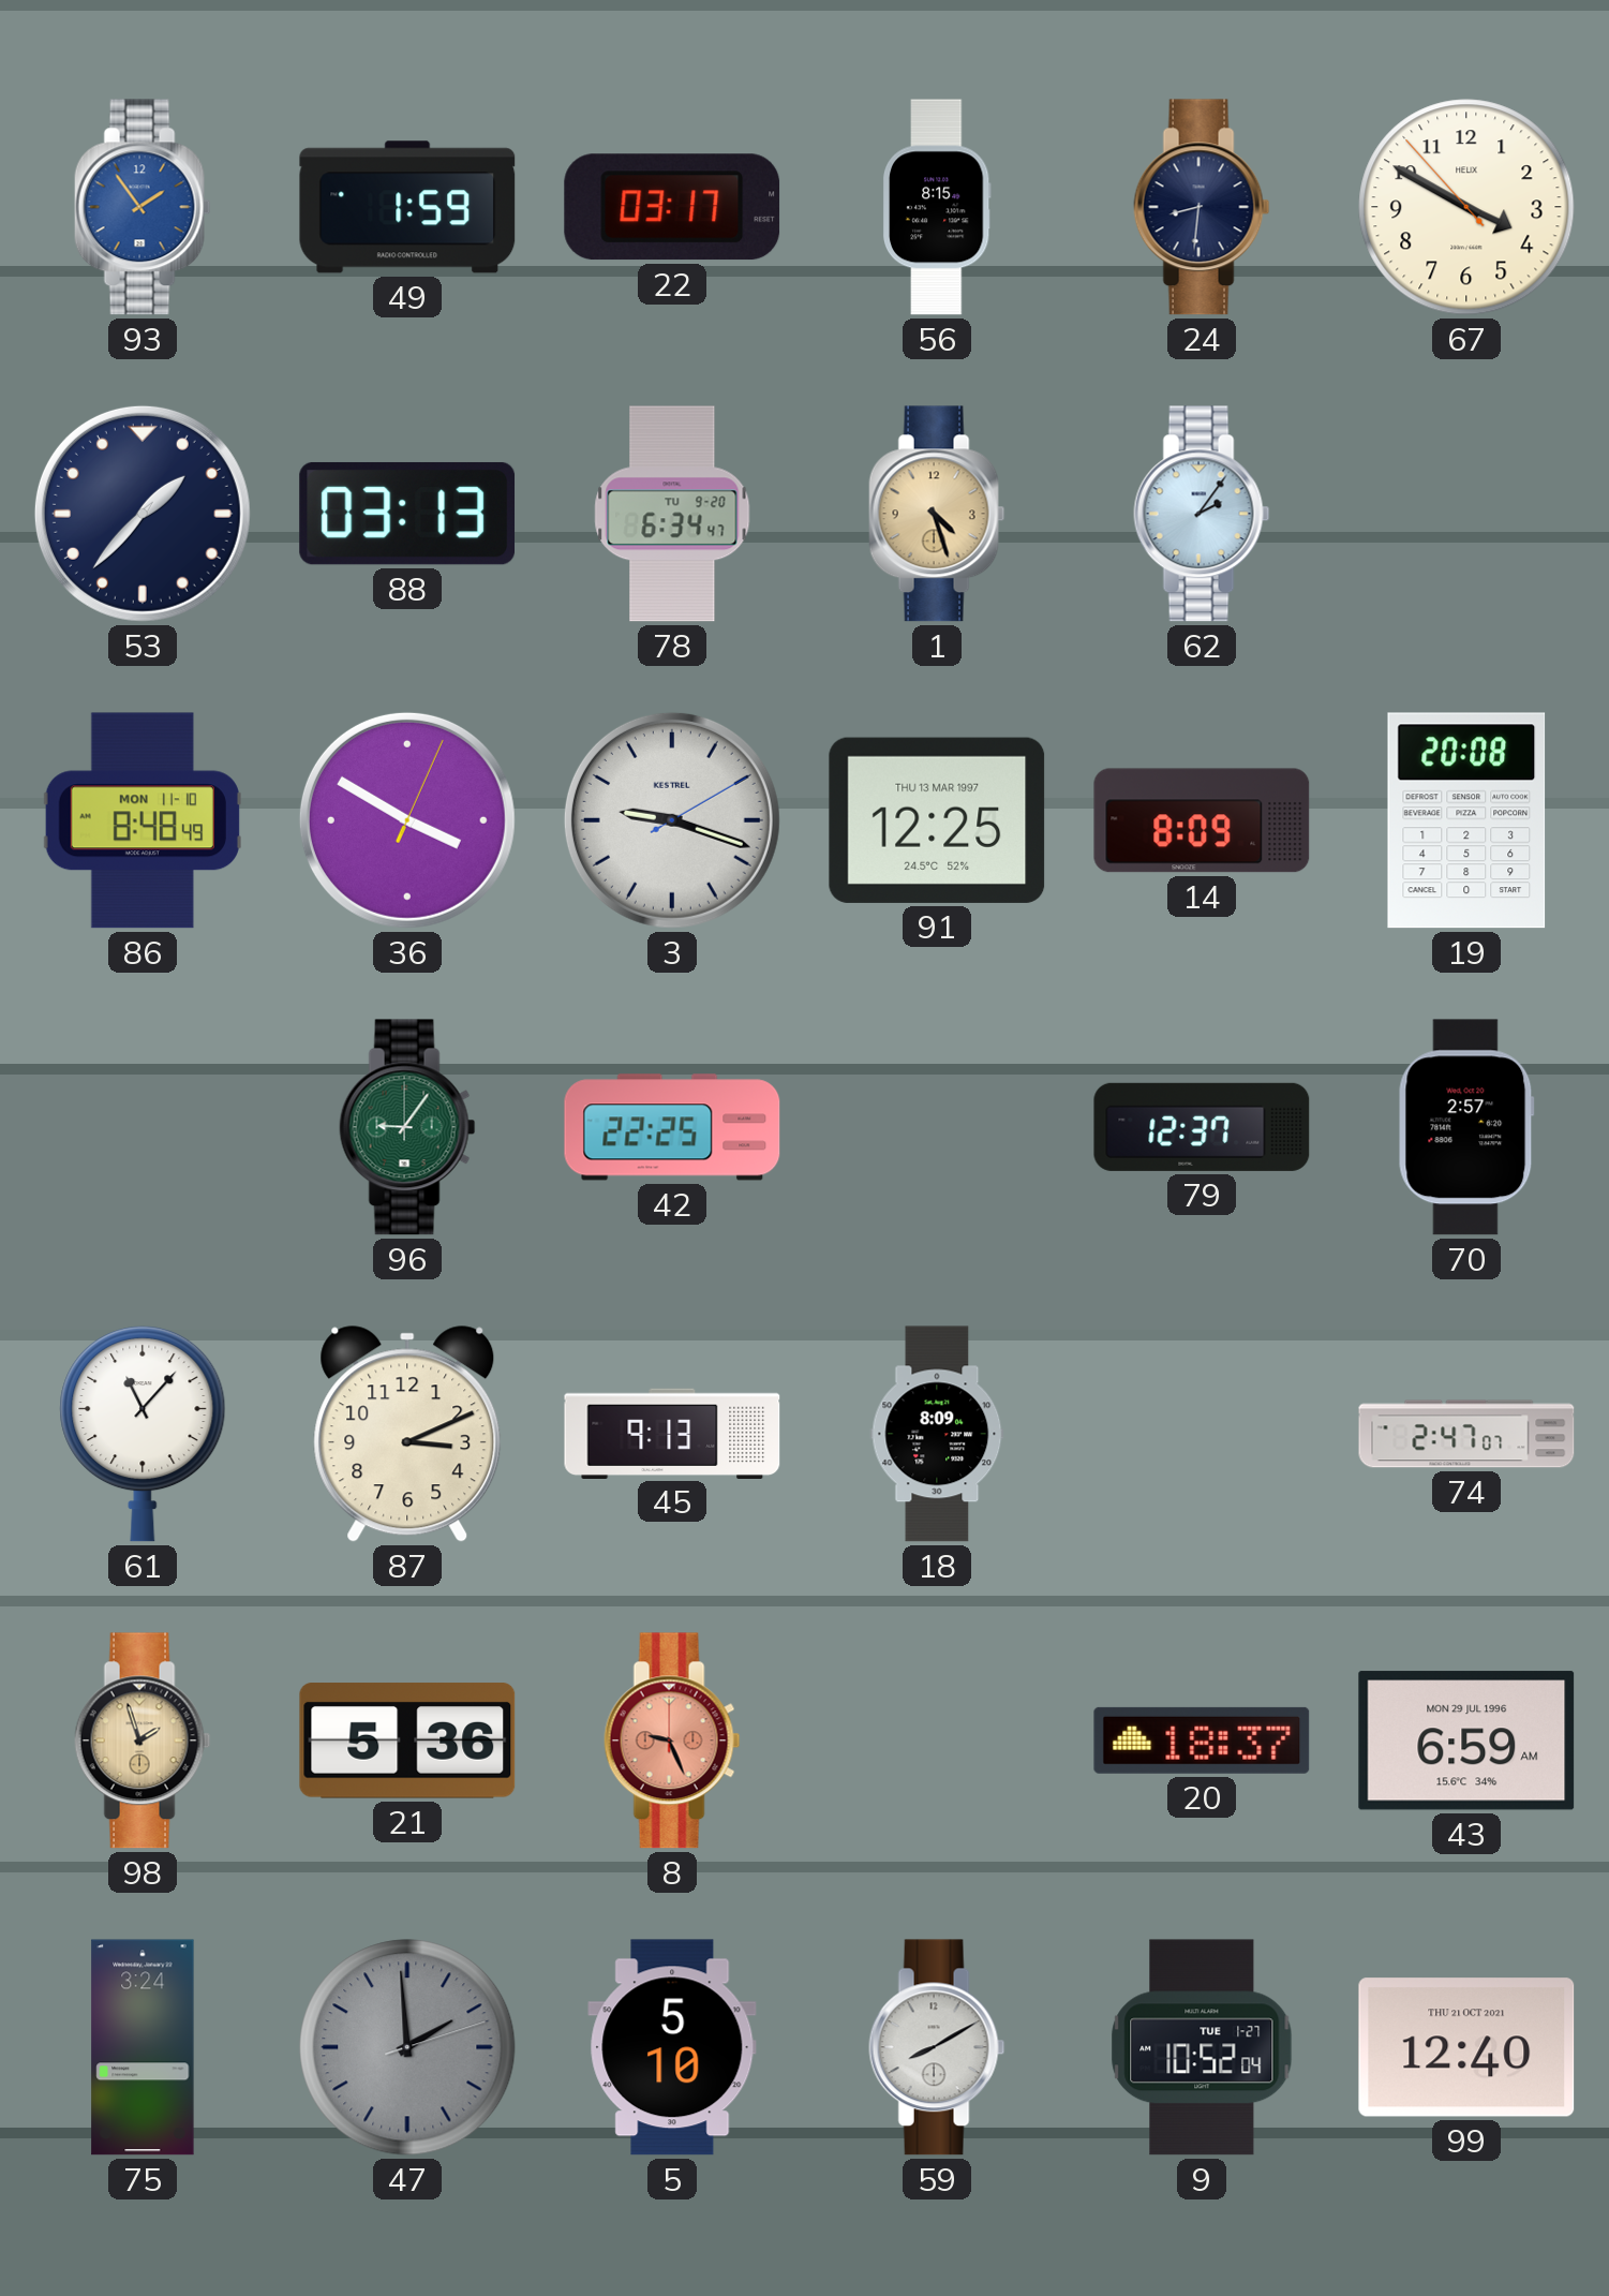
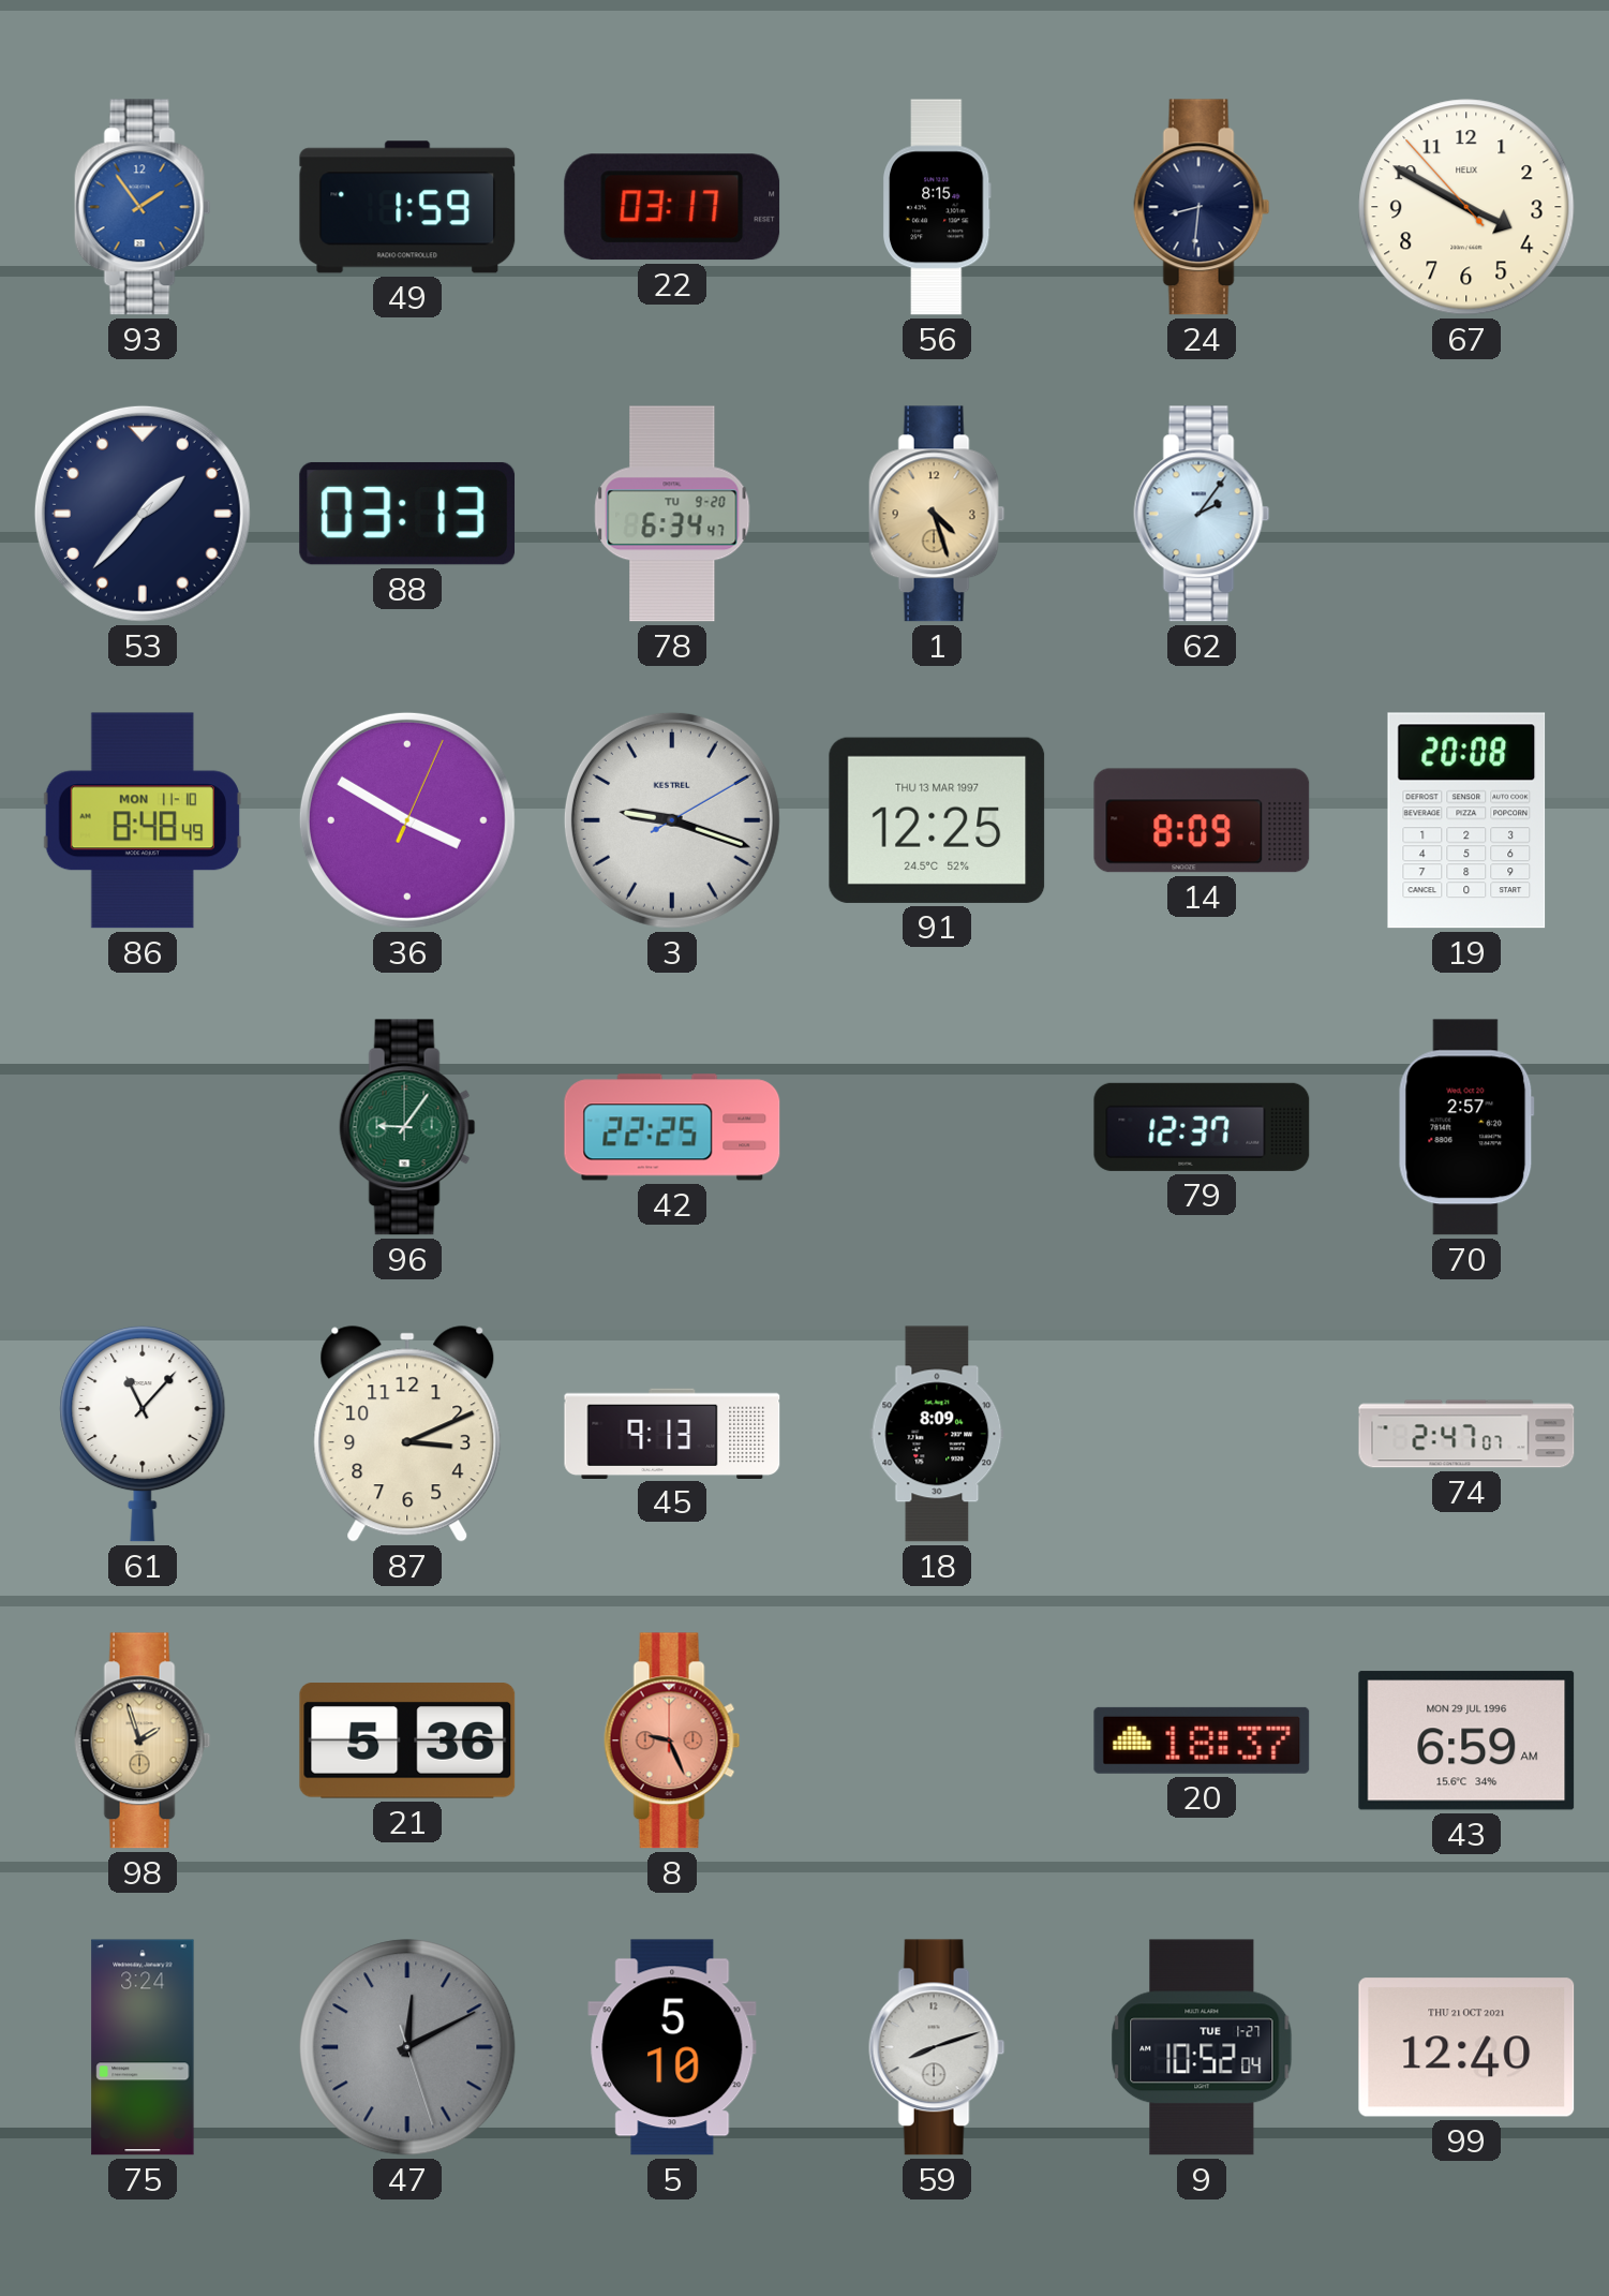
47: 1:59 -> 12:10 (407, 2047)
59: 8:10 -> 8:12 (937, 2047)
